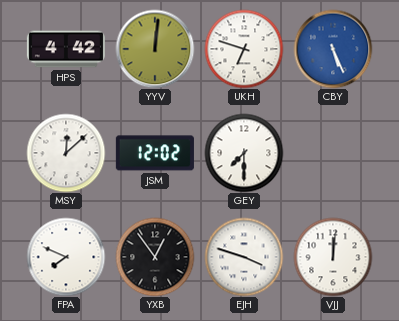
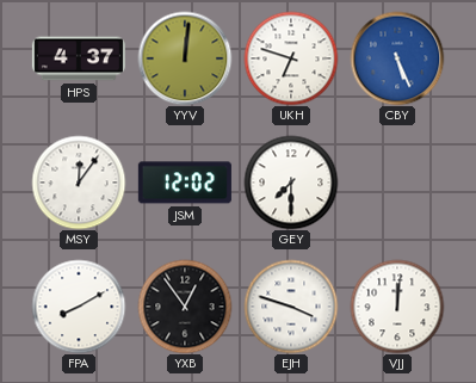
HPS: 4:42 -> 4:37 (79, 58)
MSY: 12:08 -> 12:06 (79, 183)
FPA: 7:49 -> 8:10 (79, 307)
